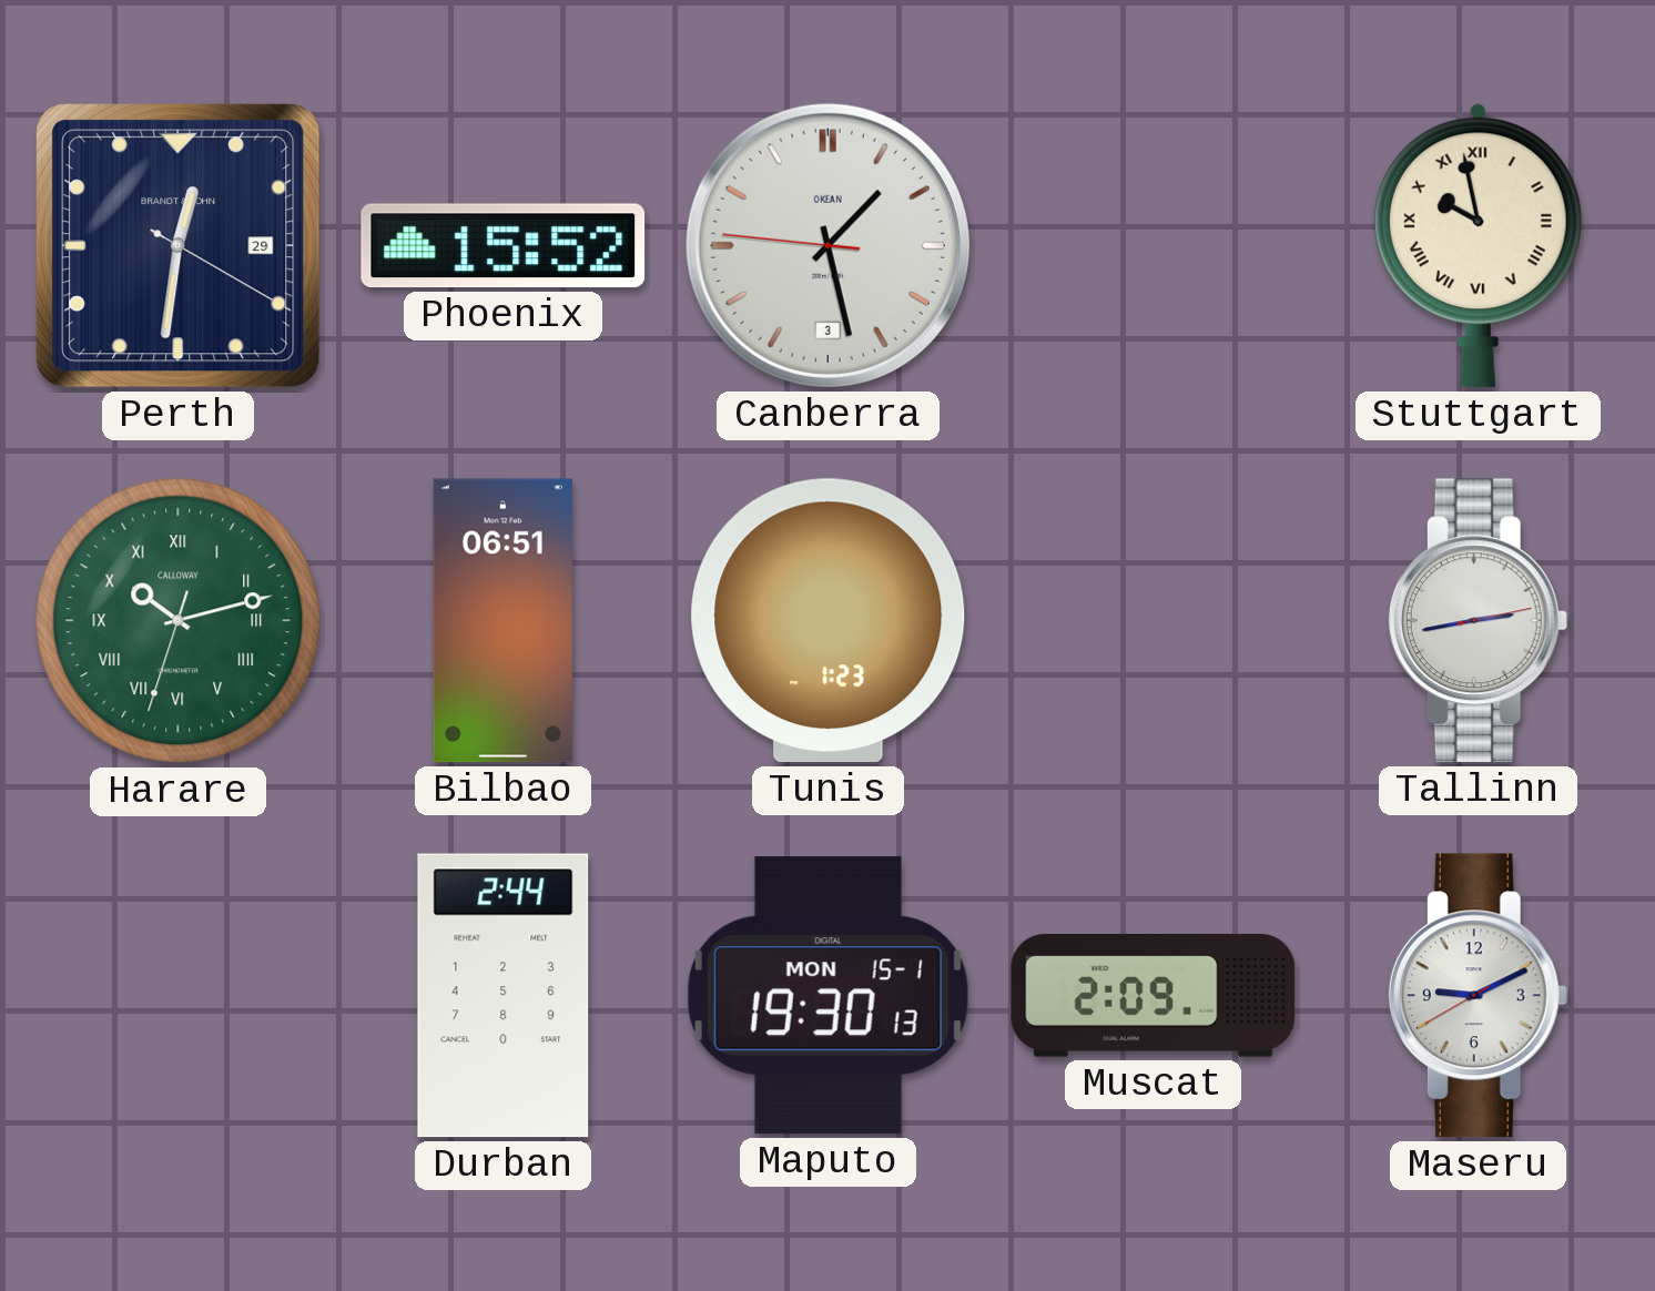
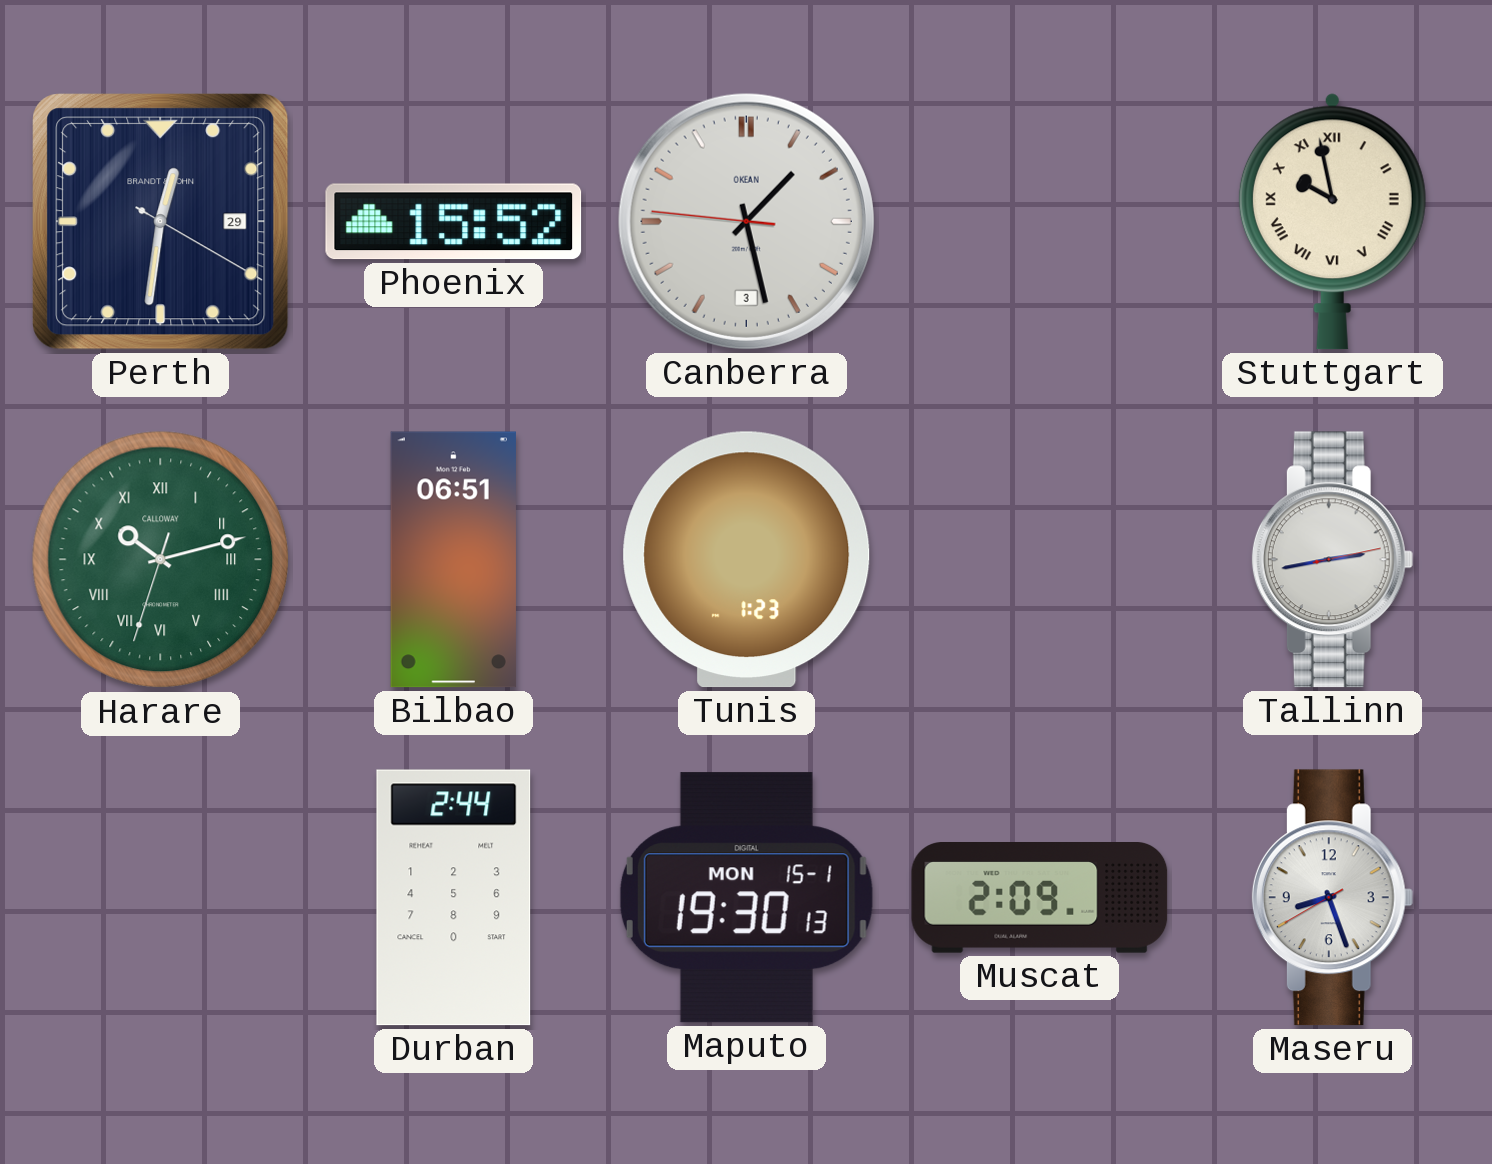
Maseru: 9:10 -> 8:26 (1332, 898)
